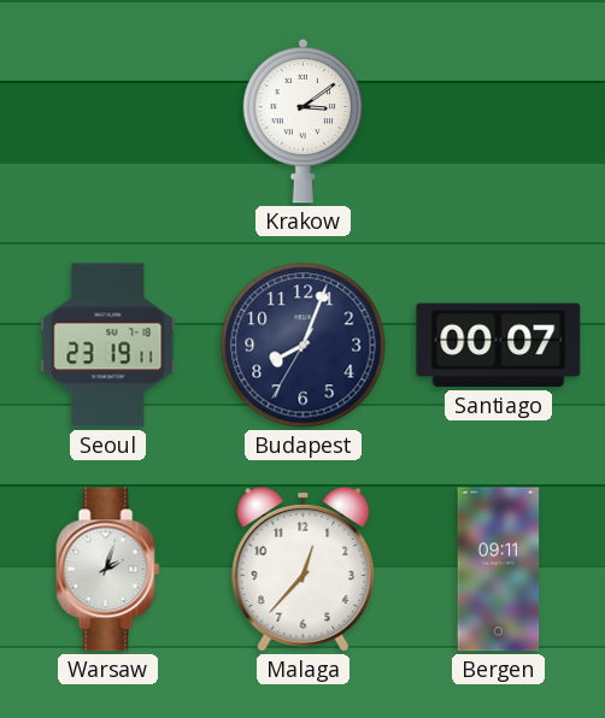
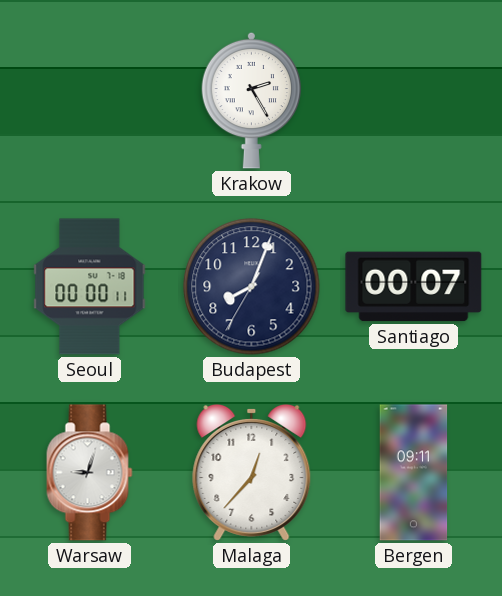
Krakow: 3:09 -> 2:25 (252, 100)
Seoul: 23:19 -> 00:00 (90, 287)
Warsaw: 2:03 -> 9:03 (90, 473)
